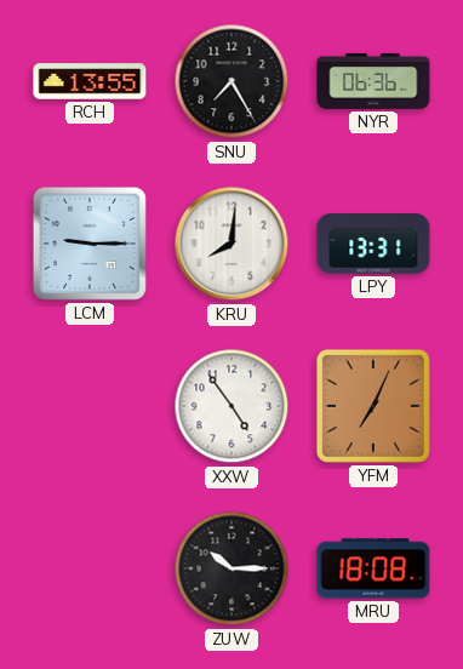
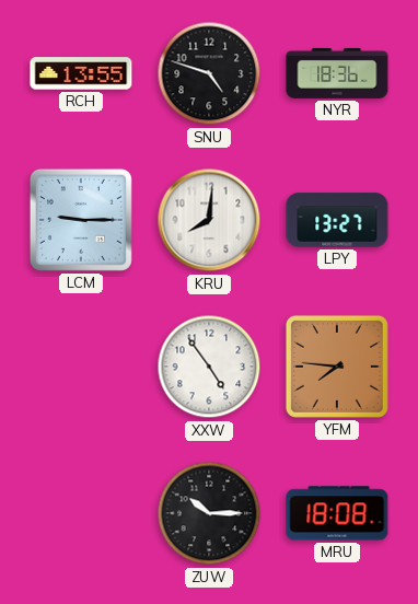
SNU: 7:25 -> 4:48 (209, 73)
NYR: 06:36 -> 18:36 (337, 73)
LPY: 13:31 -> 13:27 (337, 220)
YFM: 7:04 -> 7:46 (337, 367)
